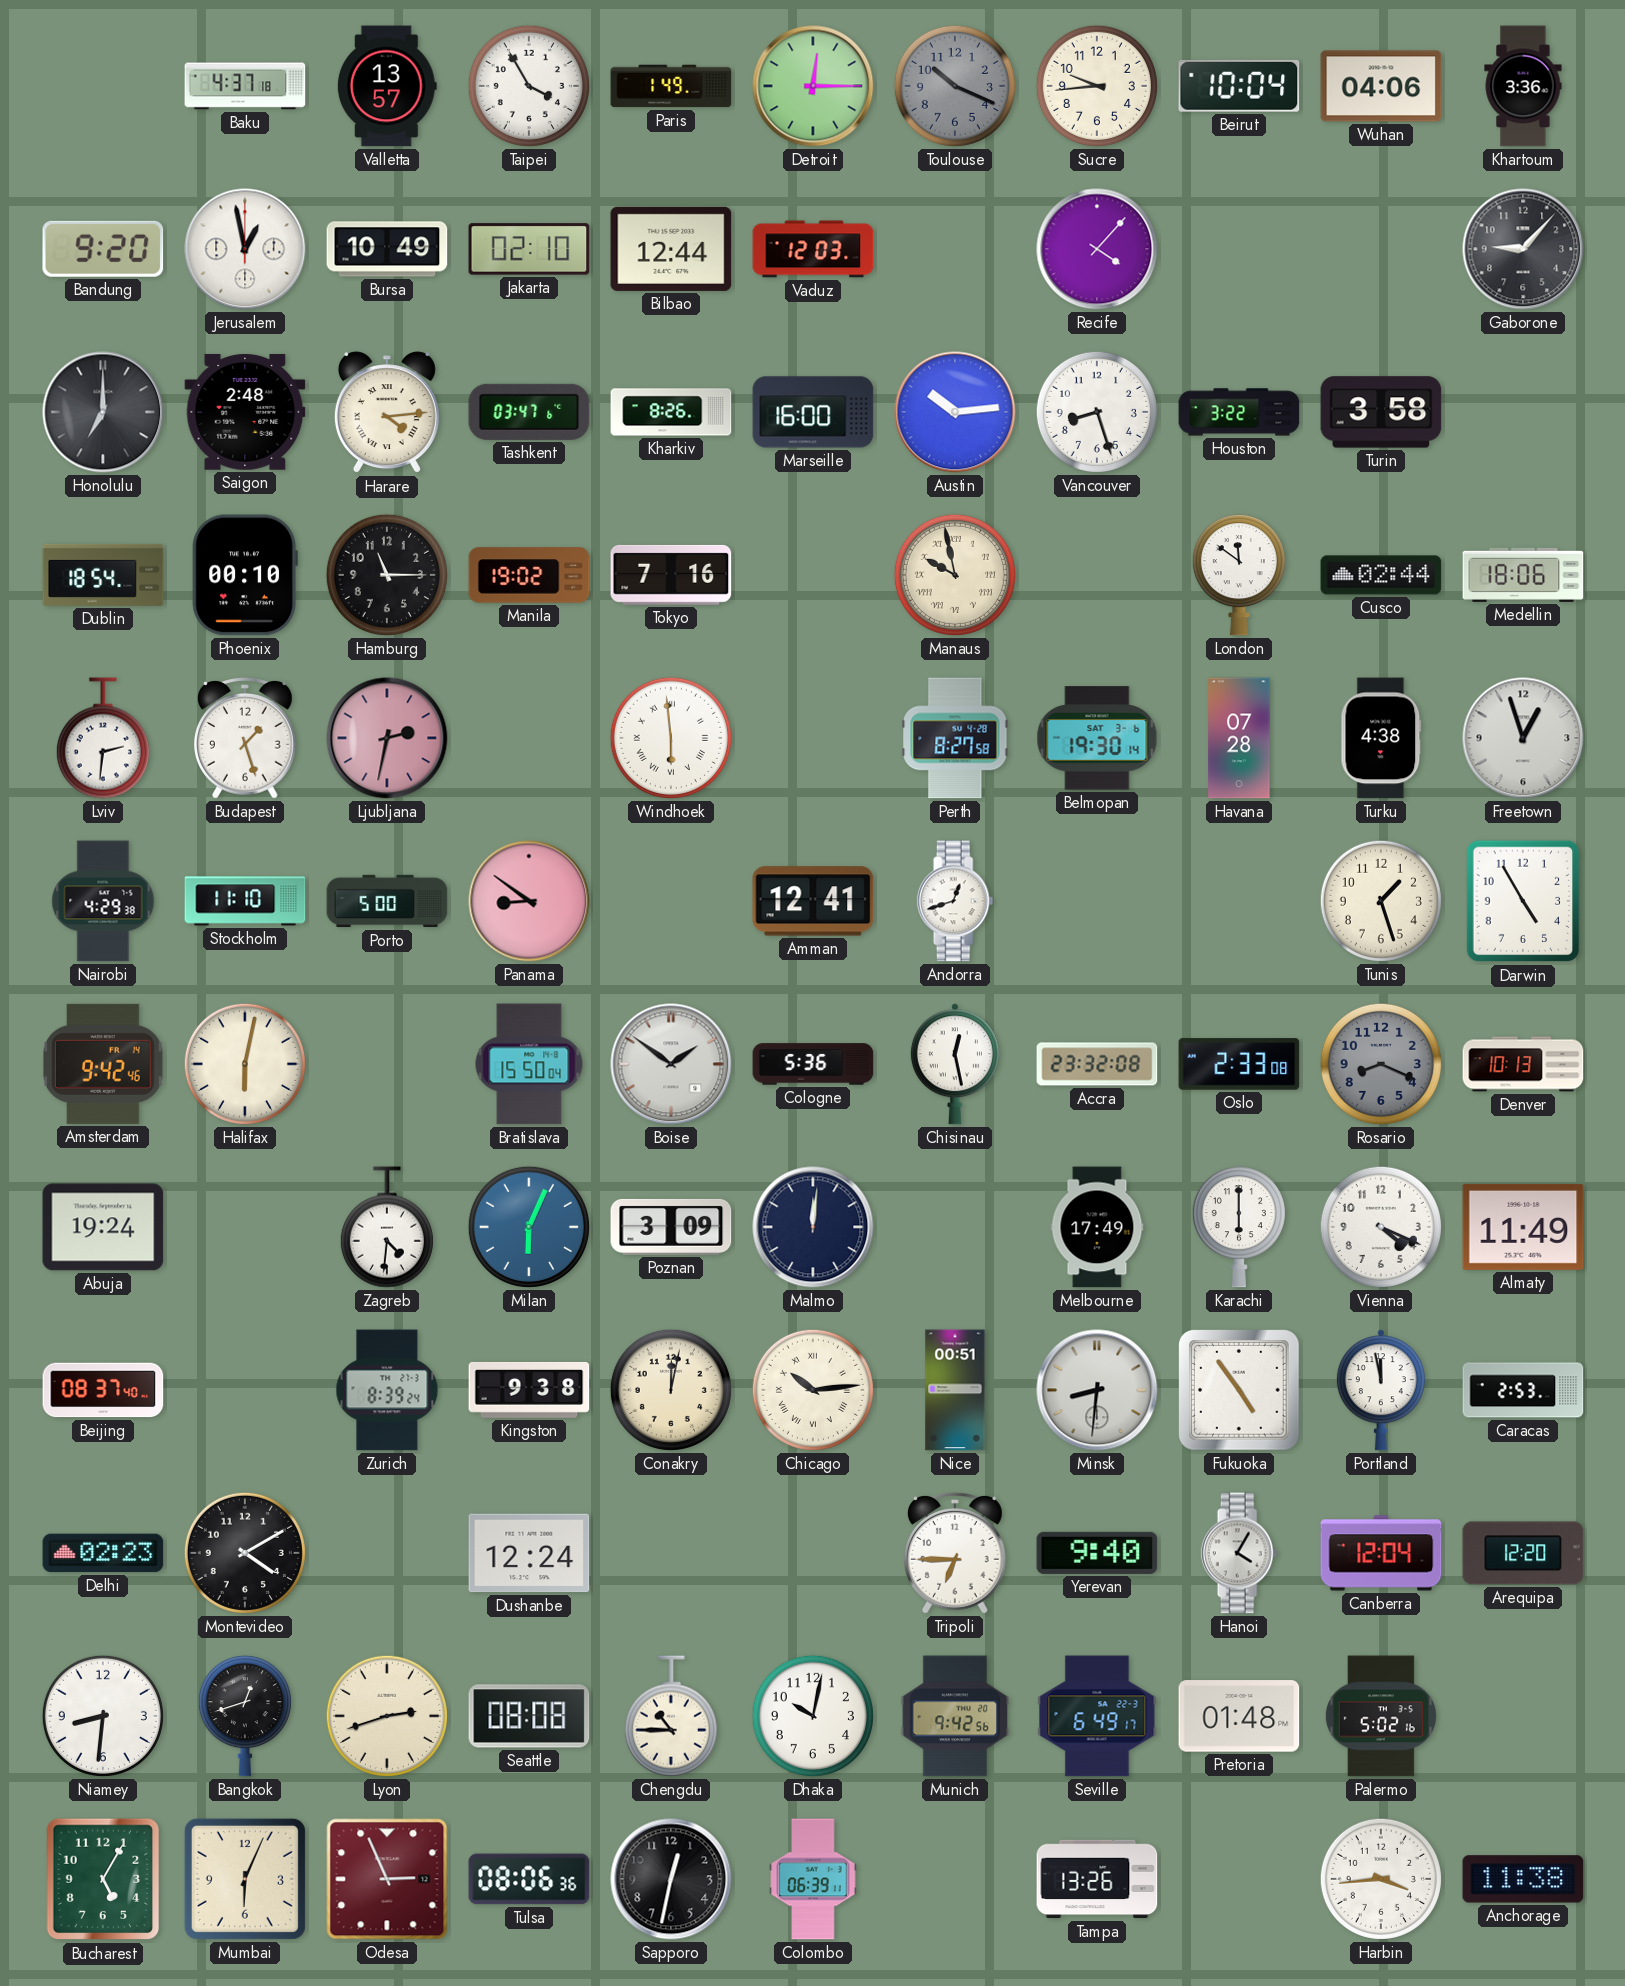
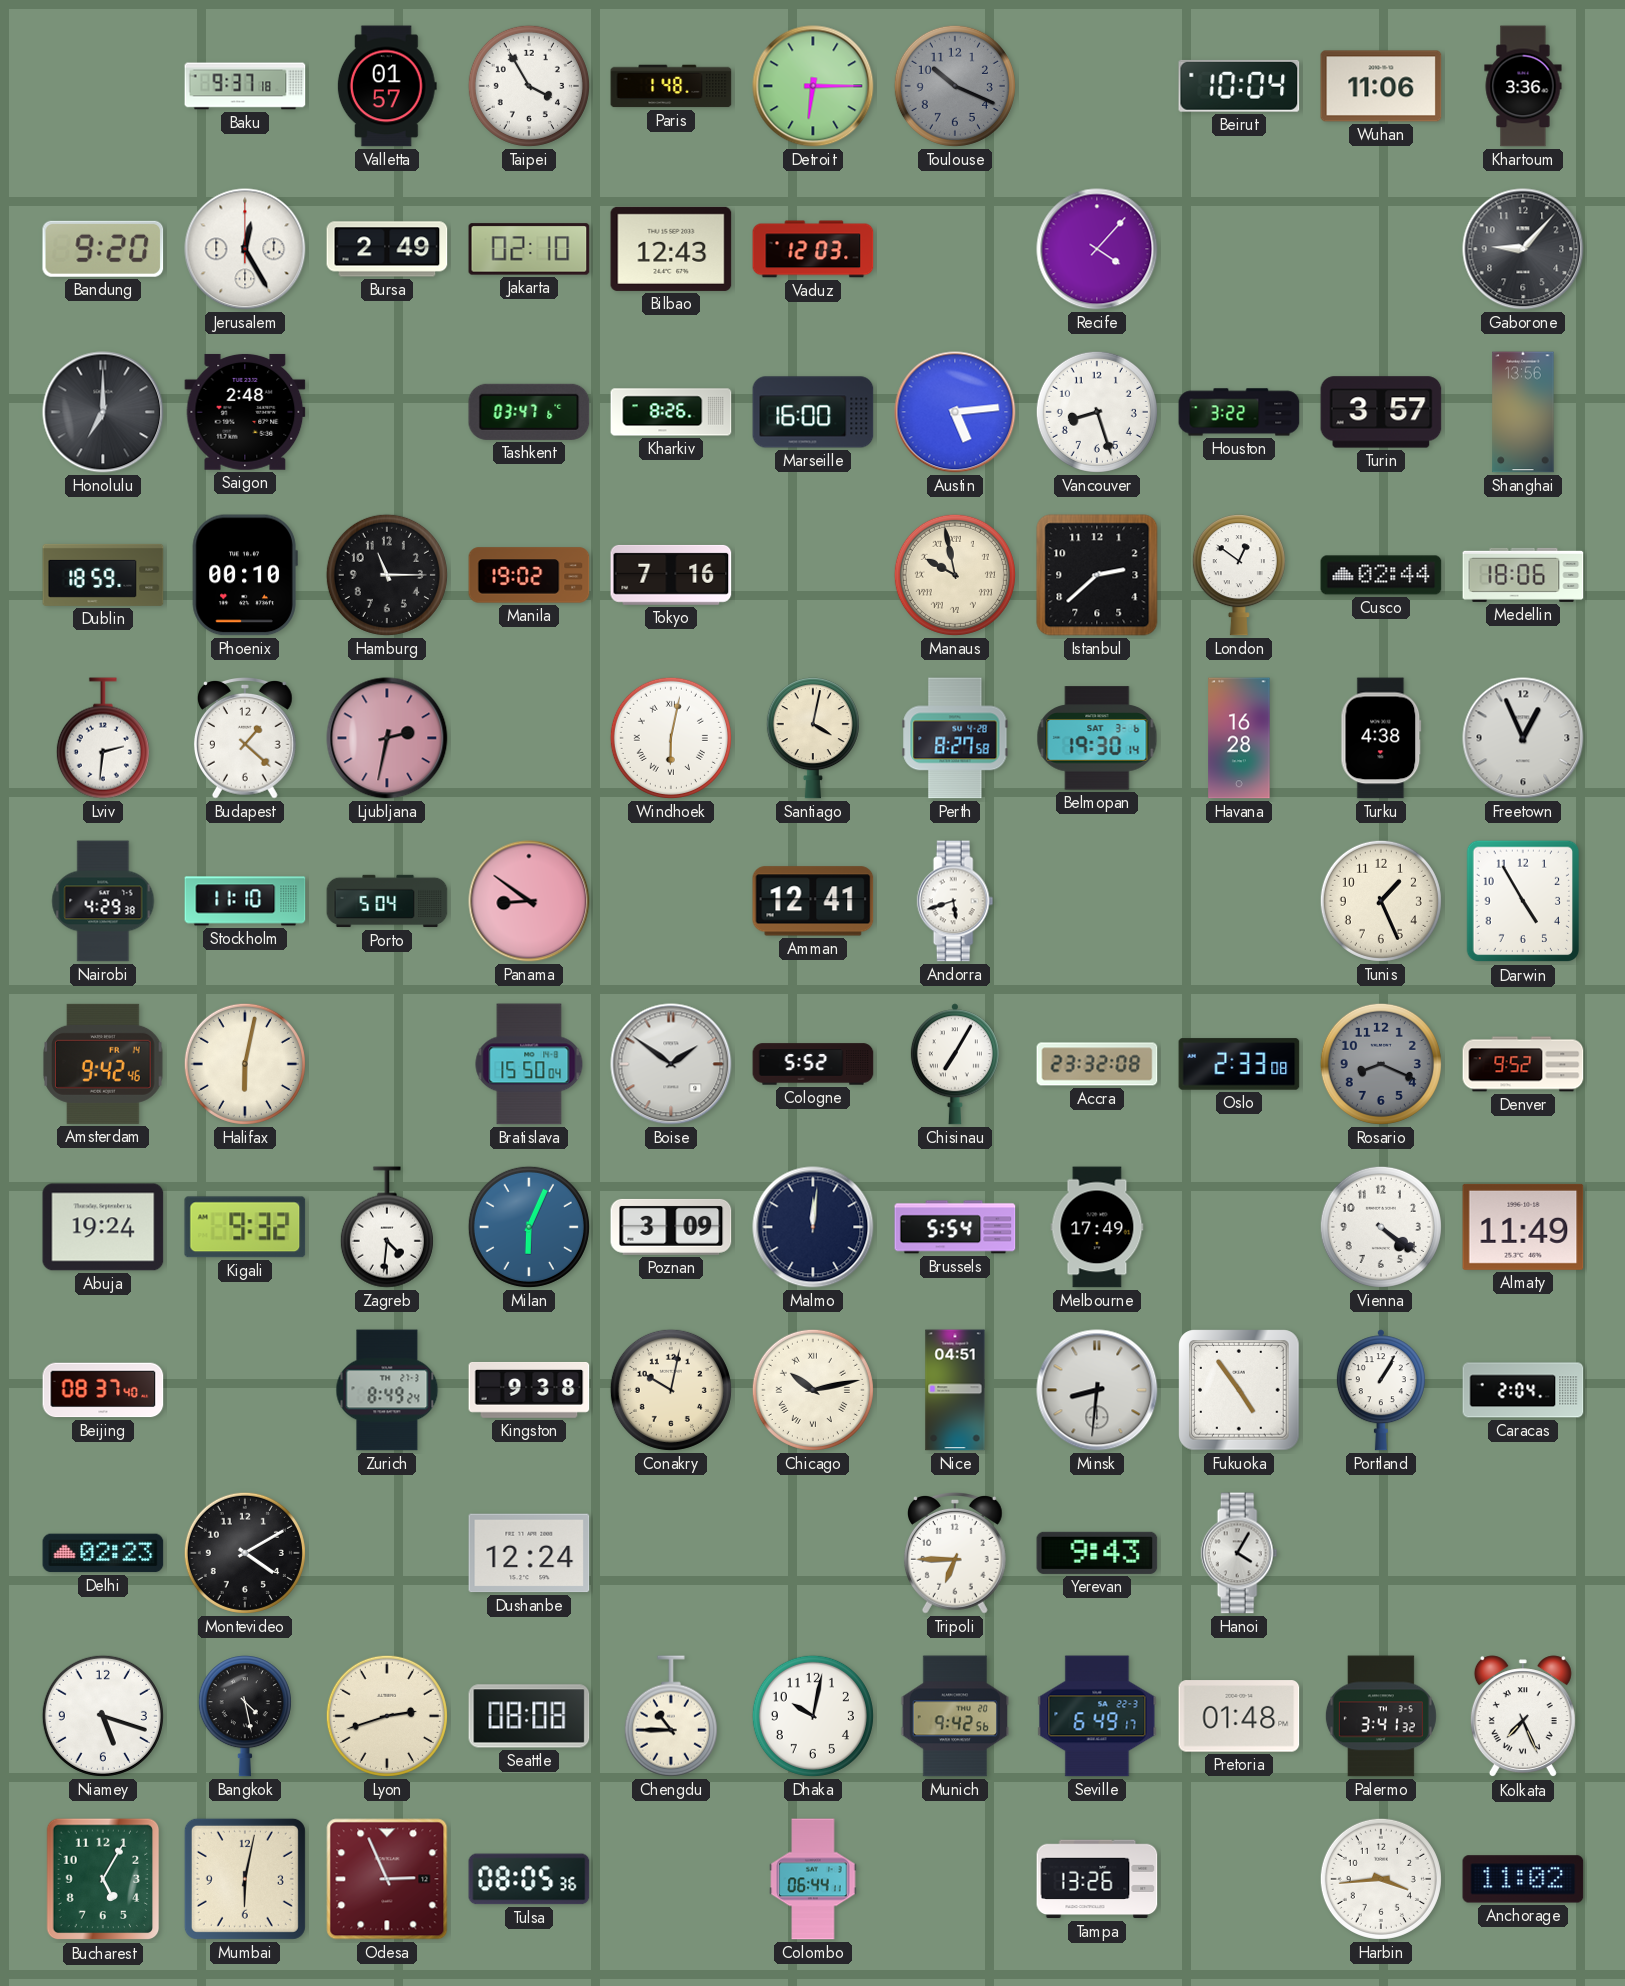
Baku: 4:37 -> 9:37 (245, 86)
Valletta: 13:57 -> 01:57 (387, 86)
Paris: 1:49 -> 1:48 (671, 86)
Detroit: 12:15 -> 6:15 (813, 86)
Sucre: 9:44 -> none (1097, 86)
Wuhan: 04:06 -> 11:06 (1381, 86)
Jerusalem: 12:58 -> 12:25 (245, 249)
Bursa: 10:49 -> 2:49 (387, 249)
Bilbao: 12:44 -> 12:43 (671, 249)
Harare: 4:14 -> none (387, 413)
Austin: 10:14 -> 5:14 (955, 412)
Turin: 3:58 -> 3:57 (1381, 412)
Shanghai: none -> 13:56 (1523, 412)
Dublin: 18:54 -> 18:59 (103, 575)
Istanbul: none -> 2:38 (1097, 575)
London: 11:51 -> 12:51 (1239, 575)
Budapest: 1:27 -> 1:22 (245, 739)
Windhoek: 5:59 -> 6:02 (671, 738)
Santiago: none -> 4:02 (813, 738)
Havana: 07:28 -> 16:28 (1239, 738)
Freetown: 12:57 -> 12:56 (1523, 738)
Porto: 5:00 -> 5:04 (387, 901)
Andorra: 12:42 -> 5:42 (955, 901)
Tunis: 1:27 -> 1:26 (1381, 901)
Cologne: 5:36 -> 5:52 (813, 1064)
Chisinau: 12:28 -> 7:05 (955, 1064)
Denver: 10:13 -> 9:52 (1523, 1064)
Kigali: none -> 9:32 (245, 1227)
Brussels: none -> 5:54 (955, 1227)
Karachi: 6:00 -> none (1239, 1227)
Vienna: 4:19 -> 4:21 (1381, 1227)
Zurich: 8:39 -> 8:49 (387, 1390)
Conakry: 12:02 -> 10:02 (671, 1390)
Chicago: 10:14 -> 10:13 (813, 1390)
Nice: 00:51 -> 04:51 (955, 1390)
Portland: 11:58 -> 1:05 (1381, 1390)
Caracas: 2:53 -> 2:04 (1523, 1390)
Yerevan: 9:40 -> 9:43 (1097, 1553)
Canberra: 12:04 -> none (1381, 1553)
Arequipa: 12:20 -> none (1523, 1553)
Niamey: 8:31 -> 5:18 (103, 1716)
Bangkok: 12:42 -> 4:28 (245, 1716)
Palermo: 5:02 -> 3:41 (1381, 1716)
Kolkata: none -> 7:26 (1523, 1717)
Mumbai: 6:04 -> 6:02 (245, 1879)
Tulsa: 08:06 -> 08:05 (529, 1879)
Sapporo: 12:32 -> none (671, 1879)
Colombo: 06:39 -> 06:44 (813, 1879)
Anchorage: 11:38 -> 11:02 (1523, 1879)
